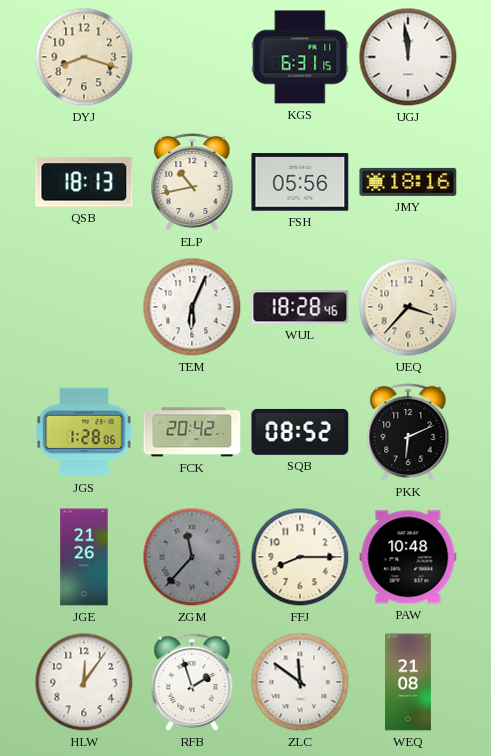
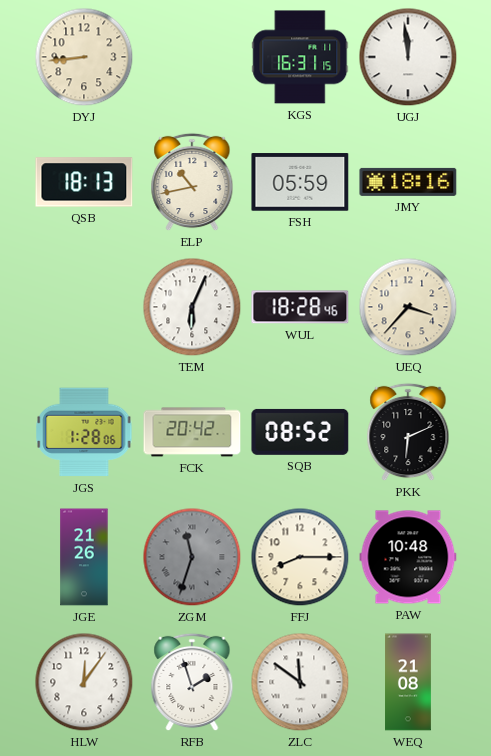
DYJ: 8:18 -> 8:44 (84, 57)
KGS: 6:31 -> 16:31 (300, 57)
FSH: 05:56 -> 05:59 (300, 182)
ZGM: 11:37 -> 11:33 (192, 557)
